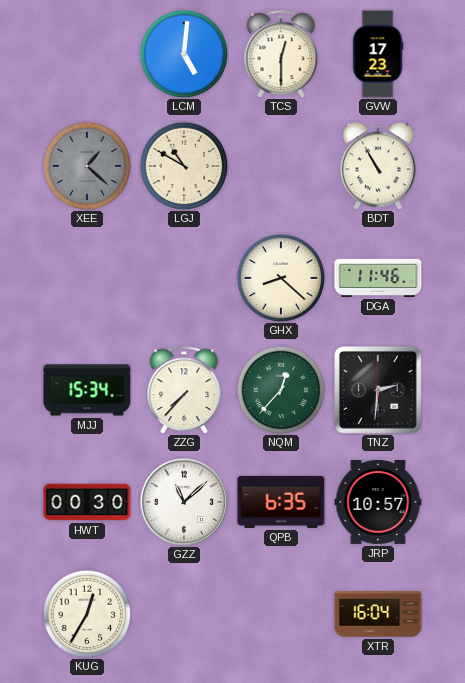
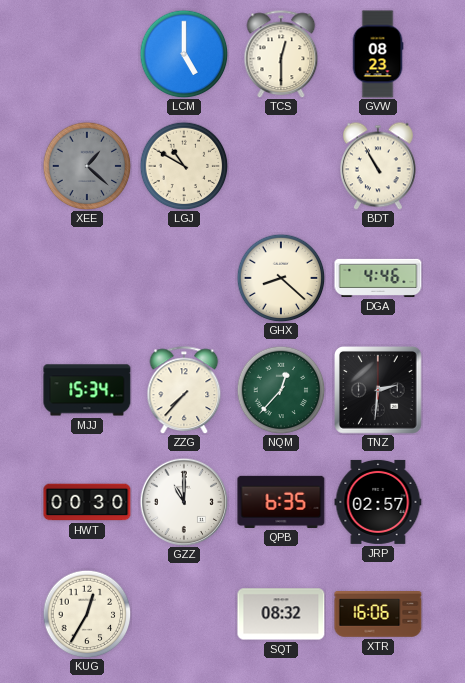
LCM: 5:01 -> 5:00 (184, 54)
GVW: 17:23 -> 08:23 (378, 54)
DGA: 11:46 -> 4:46 (378, 278)
GZZ: 11:08 -> 11:00 (184, 502)
JRP: 10:57 -> 02:57 (378, 502)
SQT: none -> 08:32 (281, 614)
XTR: 16:04 -> 16:06 (378, 615)
